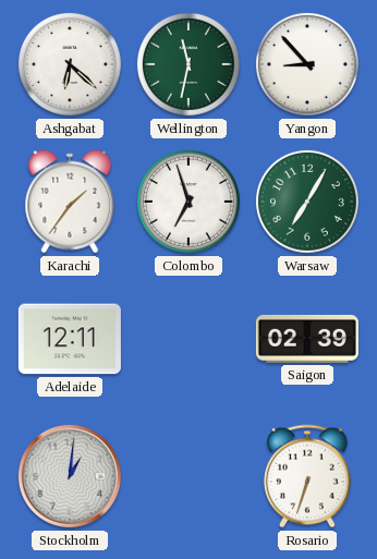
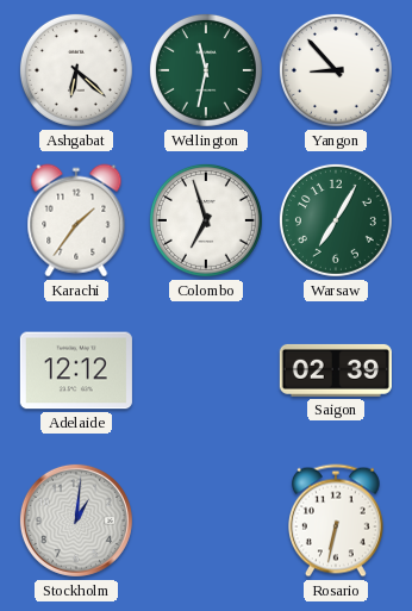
Adelaide: 12:11 -> 12:12 (76, 370)
Rosario: 6:33 -> 6:32 (336, 520)
